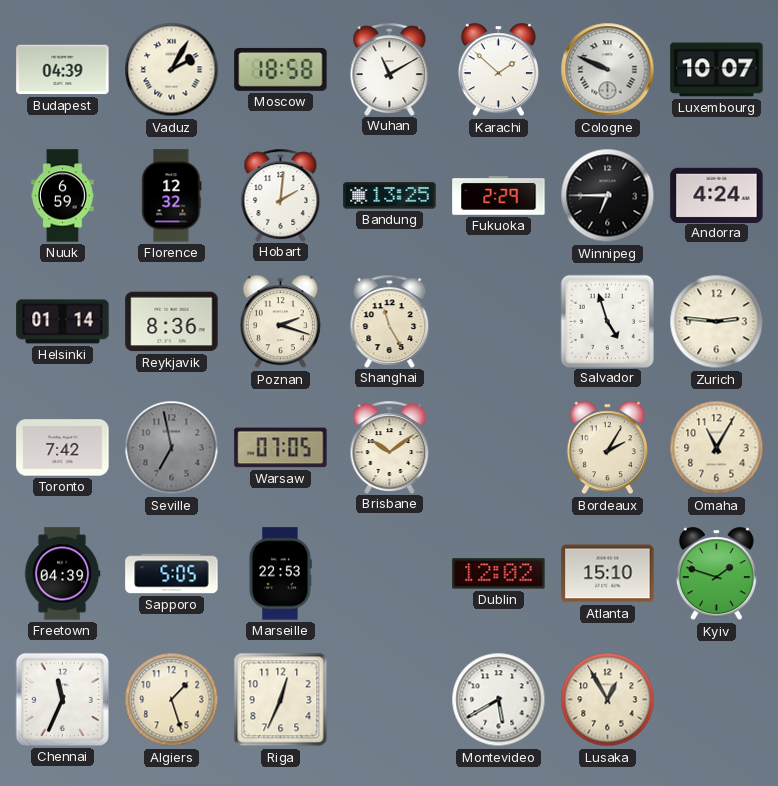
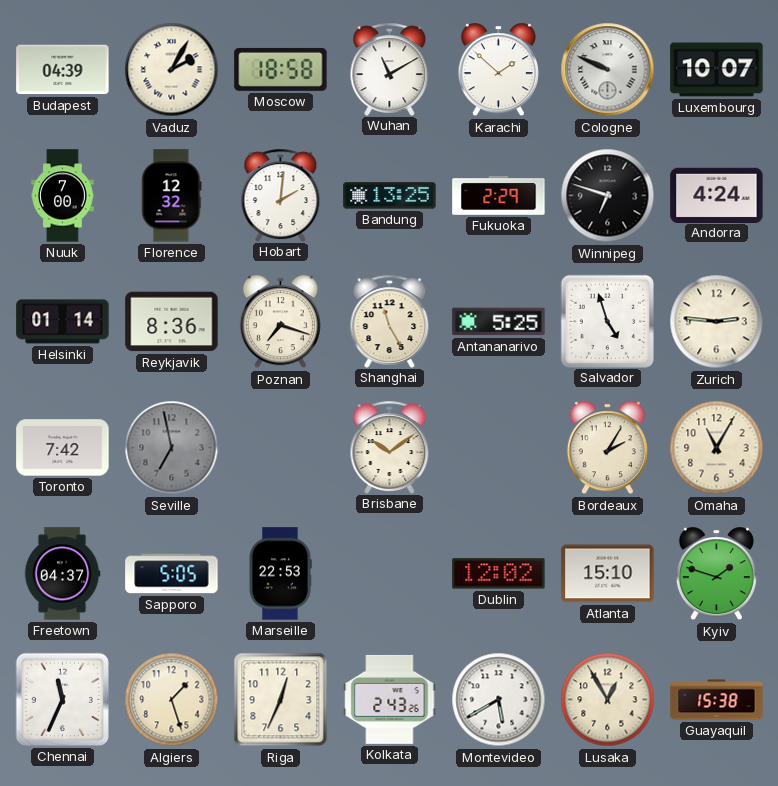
Nuuk: 6:59 -> 7:00 (63, 196)
Winnipeg: 6:45 -> 6:48 (608, 196)
Poznan: 2:18 -> 7:18 (280, 322)
Antananarivo: none -> 5:25 (499, 322)
Warsaw: 07:05 -> none (281, 448)
Freetown: 04:39 -> 04:37 (62, 574)
Kolkata: none -> 2:43 (390, 699)
Guayaquil: none -> 15:38 (717, 700)
